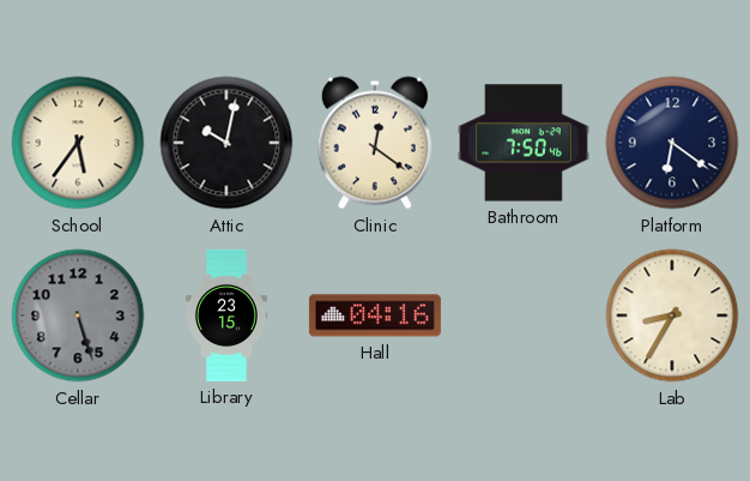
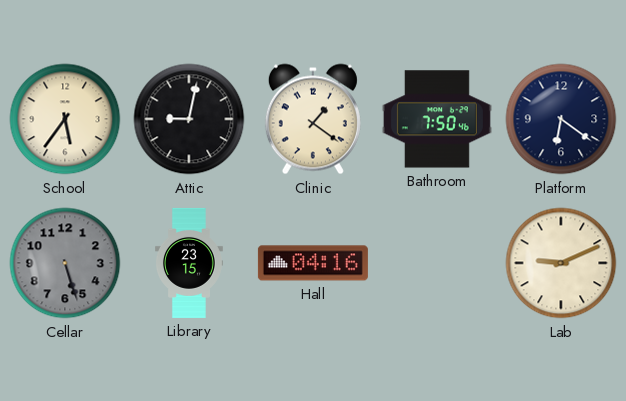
Attic: 10:02 -> 9:02 (189, 119)
Clinic: 12:21 -> 1:21 (313, 119)
Lab: 8:35 -> 9:11 (561, 263)
